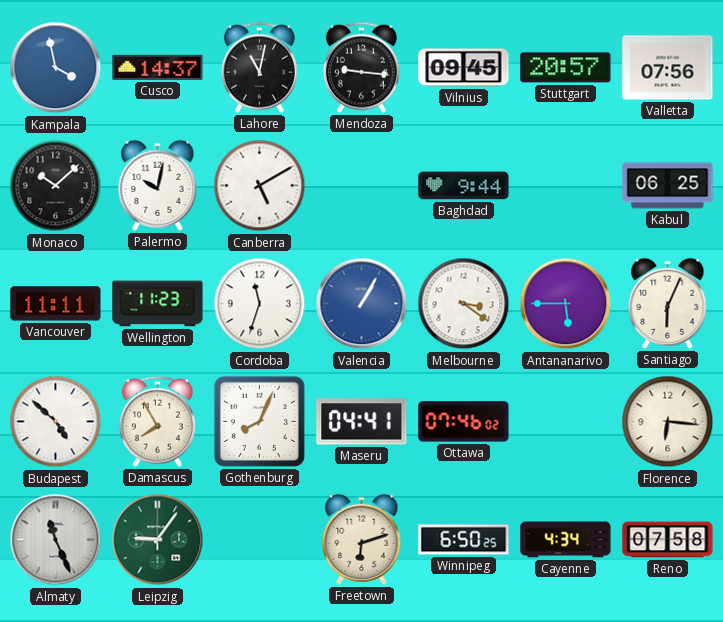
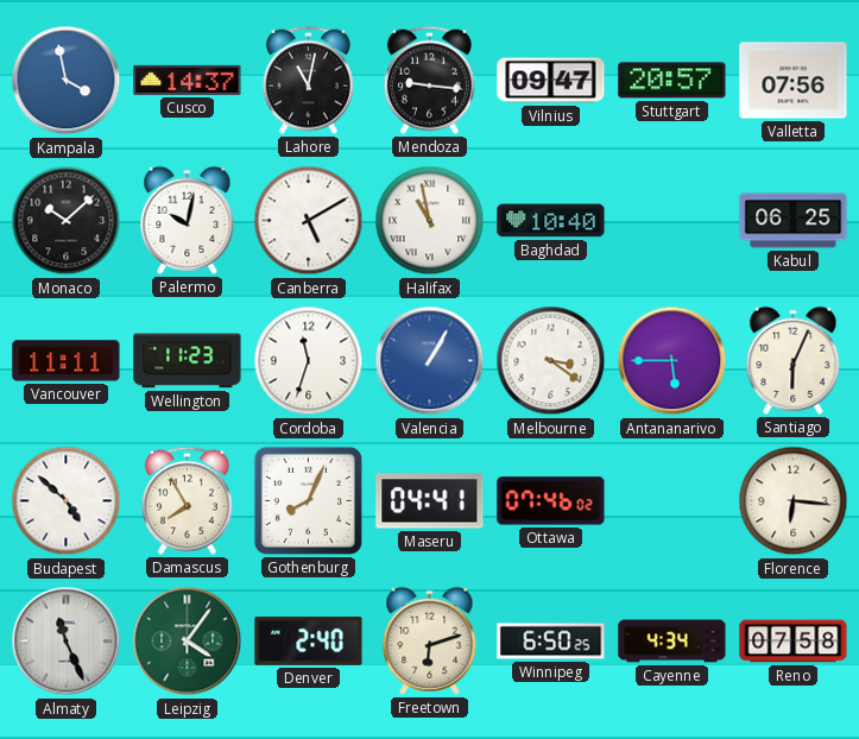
Vilnius: 09:45 -> 09:47 (551, 81)
Halifax: none -> 10:58 (430, 221)
Baghdad: 9:44 -> 10:40 (551, 221)
Leipzig: 9:06 -> 4:06 (188, 642)
Denver: none -> 2:40 (309, 640)
